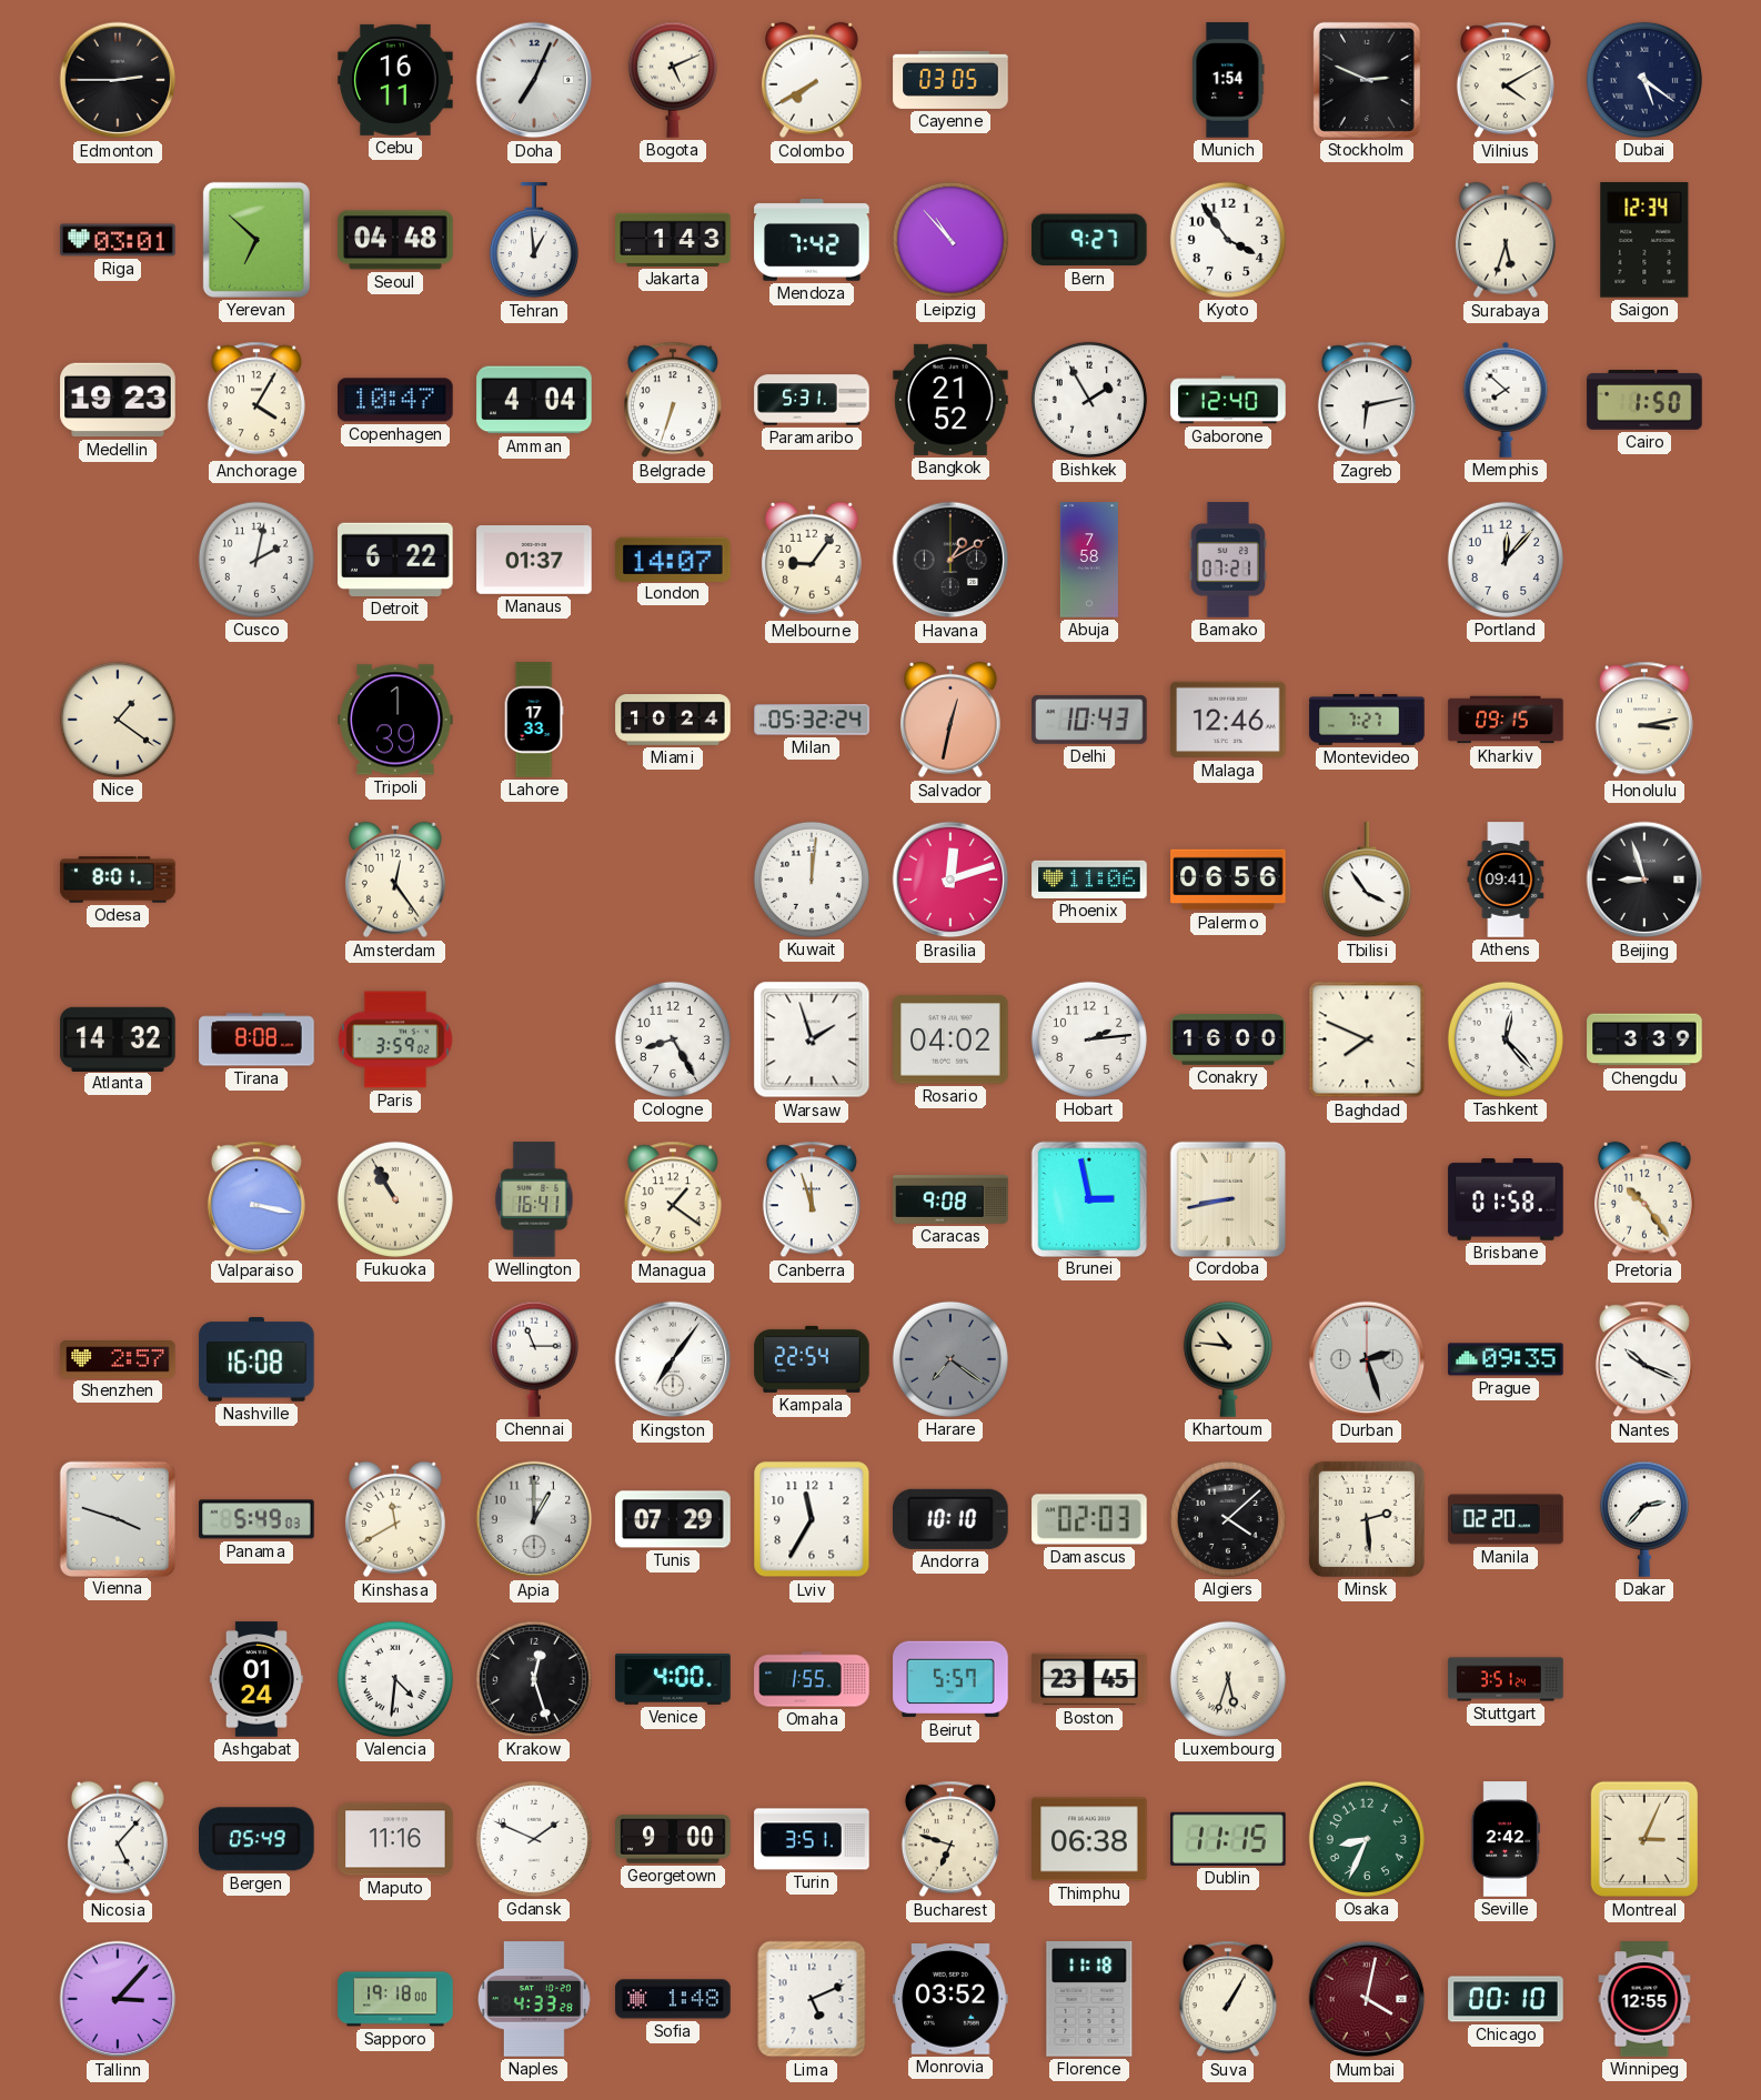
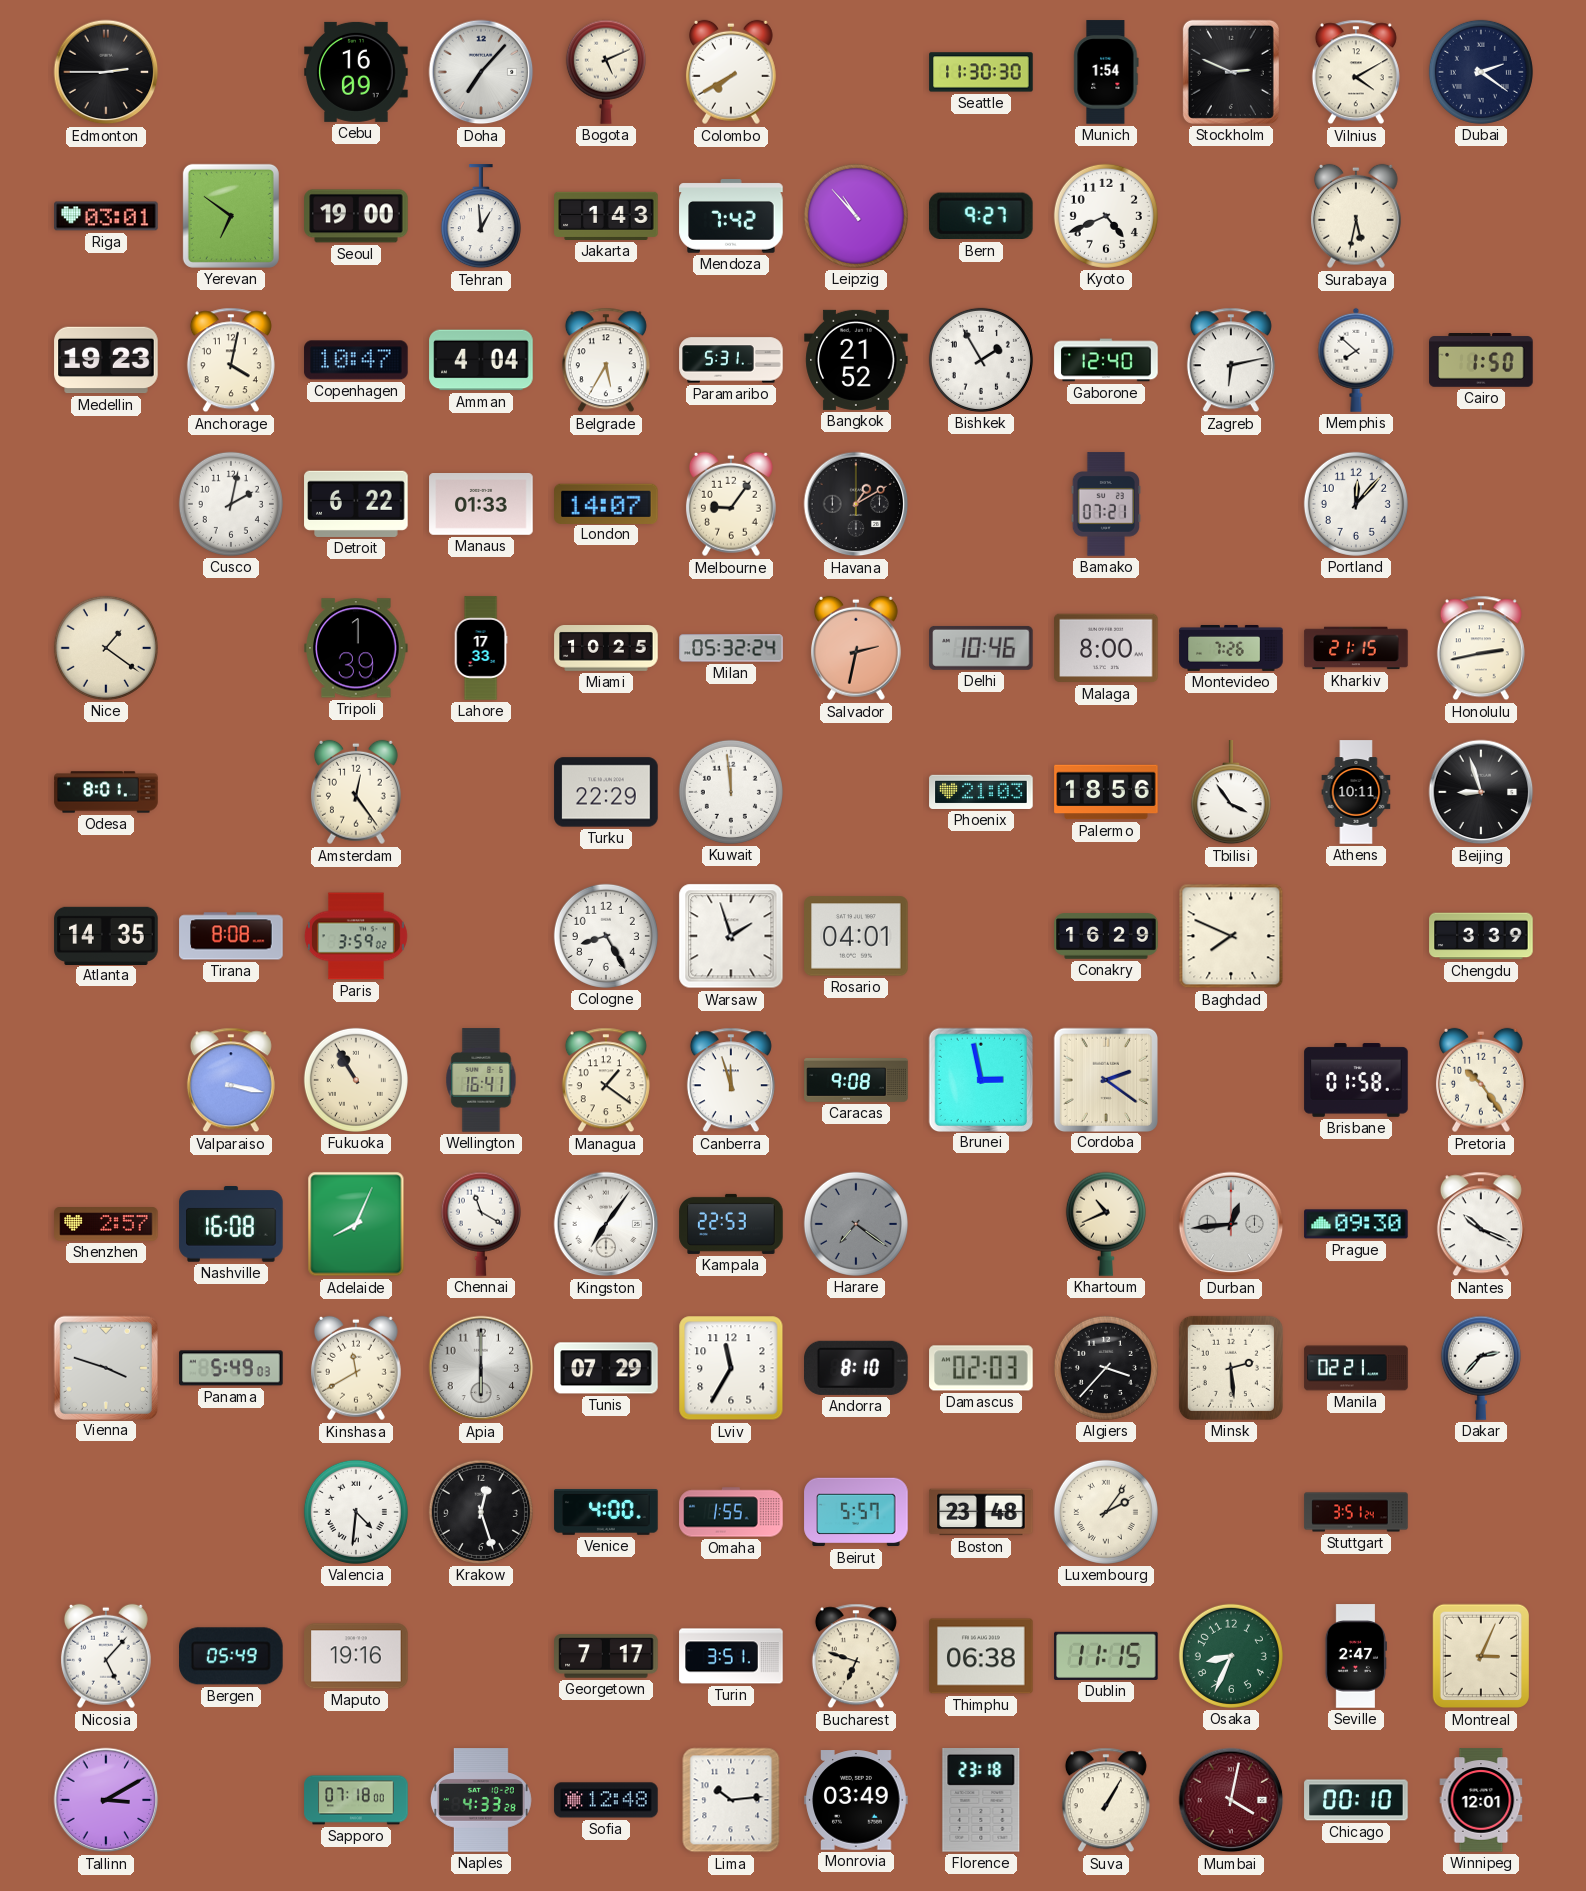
Cebu: 16:11 -> 16:09 (356, 72)
Doha: 7:04 -> 7:07 (481, 72)
Cayenne: 03:05 -> none (950, 80)
Seattle: none -> 11:30 (981, 72)
Dubai: 5:21 -> 2:21 (1481, 72)
Yerevan: 6:52 -> 6:51 (231, 216)
Seoul: 04:48 -> 19:00 (356, 216)
Kyoto: 3:54 -> 4:41 (1106, 216)
Surabaya: 5:33 -> 5:32 (1356, 216)
Saigon: 12:34 -> none (1644, 240)
Anchorage: 4:05 -> 4:02 (231, 360)
Belgrade: 6:33 -> 5:35 (606, 360)
Manaus: 01:37 -> 01:33 (481, 505)
Abuja: 7:58 -> none (1089, 560)
Miami: 10:24 -> 10:25 (606, 649)
Salvador: 12:32 -> 2:32 (856, 648)
Delhi: 10:43 -> 10:46 (981, 648)
Malaga: 12:46 -> 8:00 (1106, 648)
Montevideo: 7:27 -> 7:26 (1231, 648)
Kharkiv: 09:15 -> 21:15 (1356, 648)
Honolulu: 3:13 -> 2:43 (1481, 648)
Turku: none -> 22:29 (606, 792)
Kuwait: 12:01 -> 11:59 (731, 792)
Brasilia: 12:12 -> none (950, 880)
Phoenix: 11:06 -> 21:03 (981, 792)
Palermo: 06:56 -> 18:56 (1106, 792)
Athens: 09:41 -> 10:11 (1356, 792)
Atlanta: 14:32 -> 14:35 (106, 935)
Rosario: 04:02 -> 04:01 (856, 936)
Hobart: 2:14 -> none (1089, 1039)
Conakry: 16:00 -> 16:29 (1106, 936)
Tashkent: 12:23 -> none (1506, 1039)
Cordoba: 8:43 -> 2:21 (1105, 1079)
Adelaide: none -> 8:04 (356, 1224)
Chennai: 11:15 -> 11:20 (481, 1224)
Kampala: 22:54 -> 22:53 (731, 1224)
Khartoum: 10:46 -> 10:41 (1106, 1224)
Durban: 2:27 -> 12:44 (1231, 1224)
Prague: 09:35 -> 09:30 (1356, 1224)
Apia: 1:00 -> 6:00 (481, 1368)
Andorra: 10:10 -> 8:10 (857, 1368)
Algiers: 4:08 -> 3:37 (1106, 1368)
Manila: 02:20 -> 02:21 (1356, 1368)
Ashgabat: 01:24 -> none (256, 1679)
Boston: 23:45 -> 23:48 (981, 1512)
Luxembourg: 5:33 -> 2:06 (1106, 1512)
Maputo: 11:16 -> 19:16 (356, 1656)
Gdansk: 1:49 -> none (534, 1839)
Georgetown: 9:00 -> 7:17 (606, 1656)
Seville: 2:42 -> 2:47 (1356, 1656)
Tallinn: 3:07 -> 3:10 (106, 1800)
Sapporo: 19:18 -> 07:18 (356, 1800)
Sofia: 1:48 -> 12:48 (606, 1800)
Lima: 5:11 -> 10:14 (731, 1800)
Monrovia: 03:52 -> 03:49 (856, 1800)
Florence: 11:18 -> 23:18 (981, 1800)
Winnipeg: 12:55 -> 12:01 (1481, 1800)
